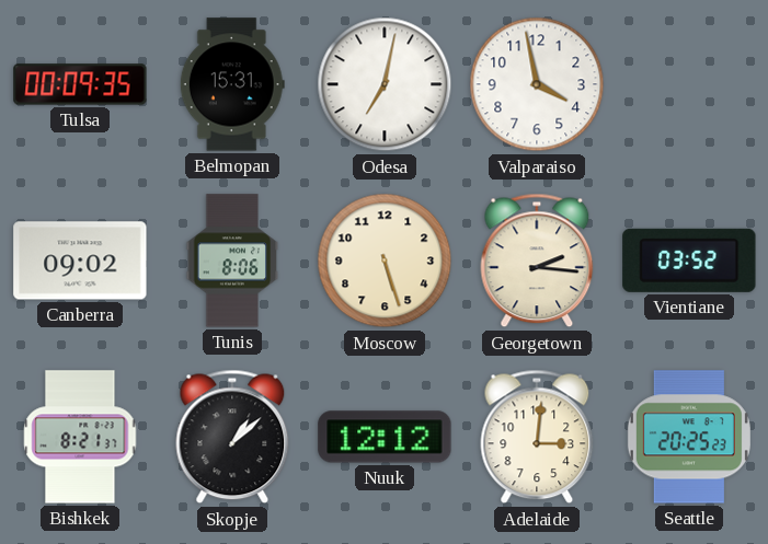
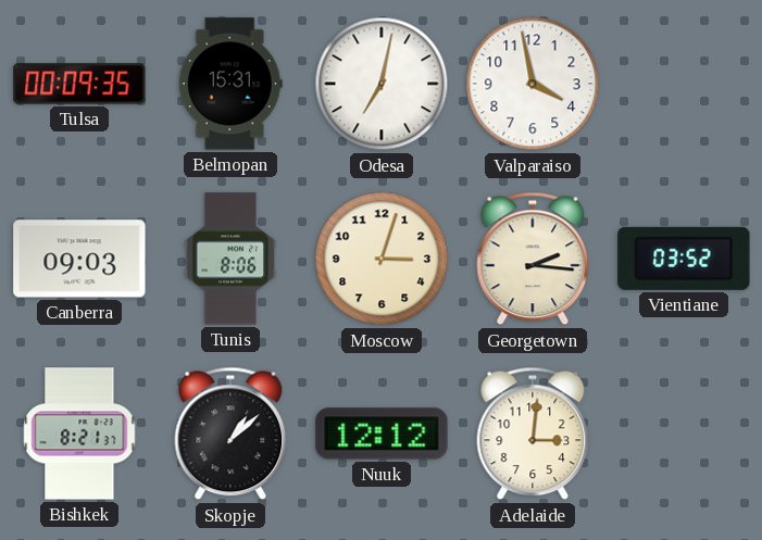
Canberra: 09:02 -> 09:03 (79, 259)
Moscow: 5:27 -> 3:03 (382, 259)
Seattle: 20:25 -> none (689, 437)
